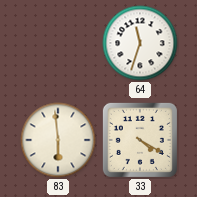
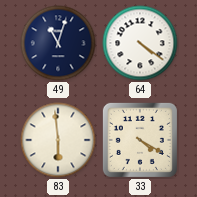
49: none -> 11:03 (58, 43)
64: 11:33 -> 4:21 (140, 43)
